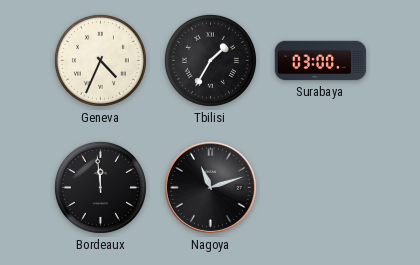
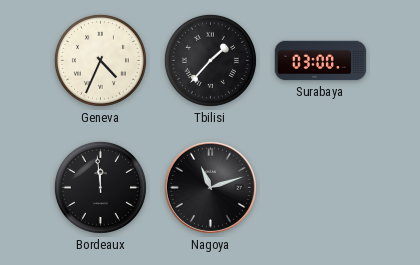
Tbilisi: 1:35 -> 1:37 (210, 60)
